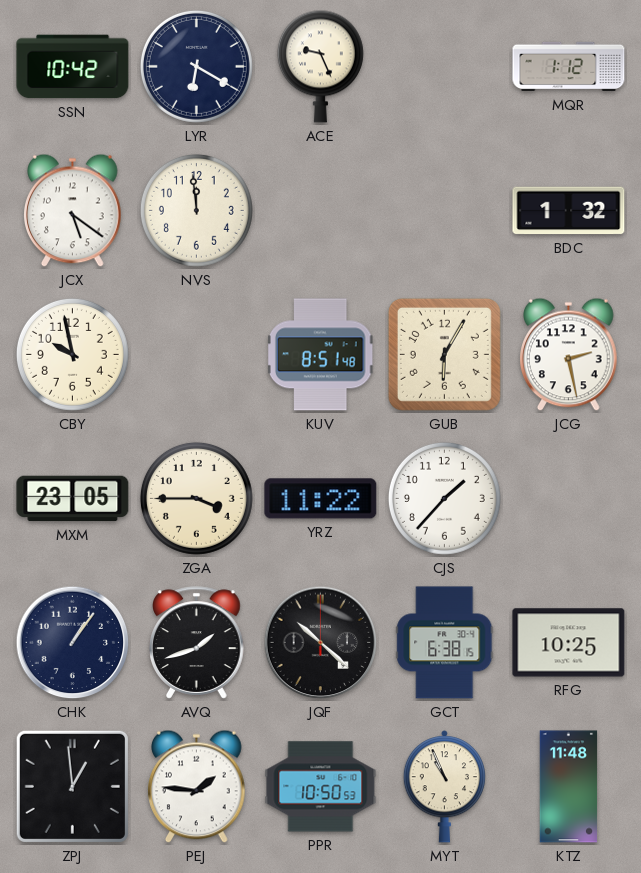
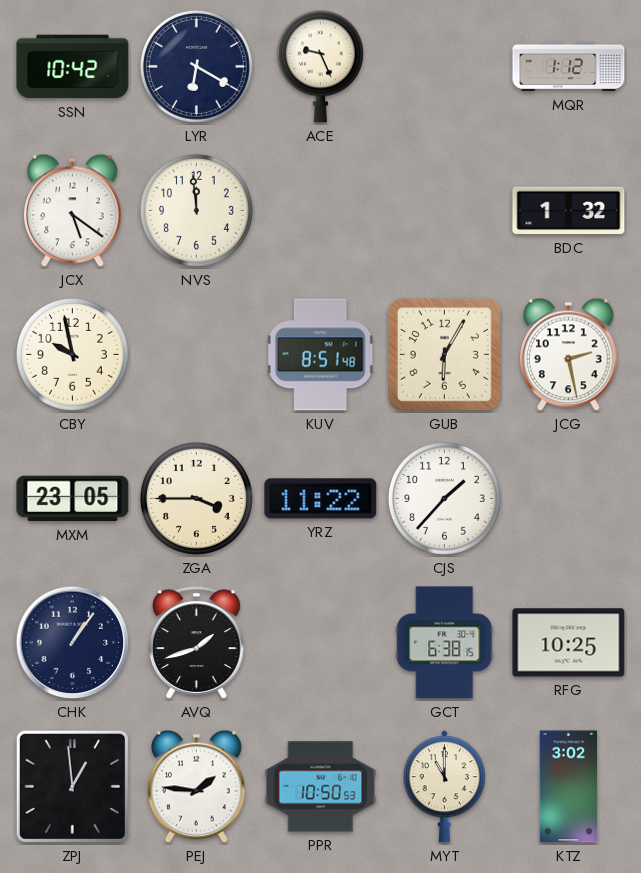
JQF: 10:22 -> none (321, 643)
MYT: 10:56 -> 11:00 (444, 787)
KTZ: 11:48 -> 3:02 (569, 787)
